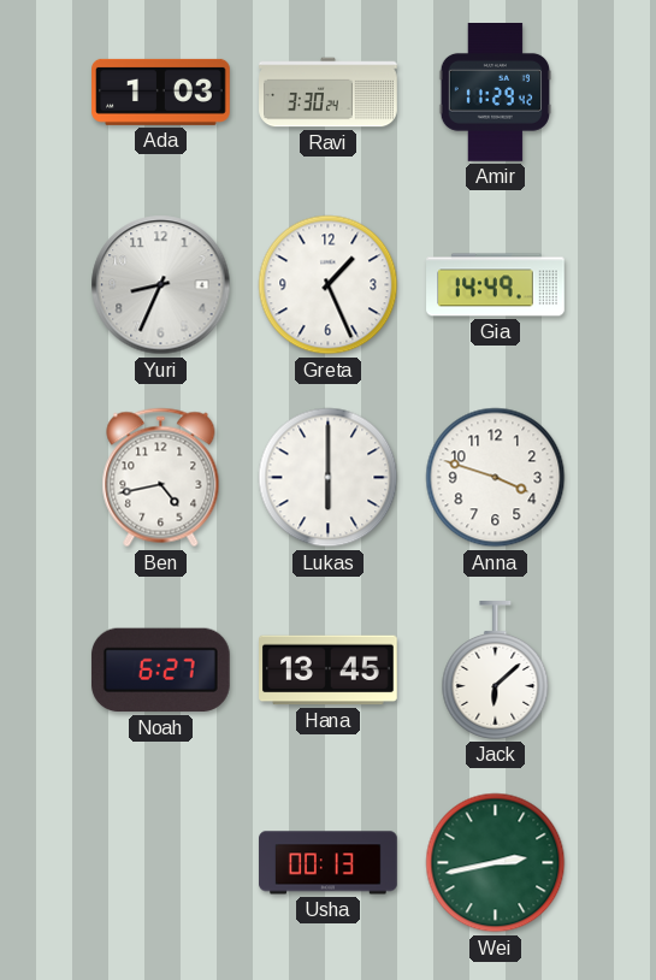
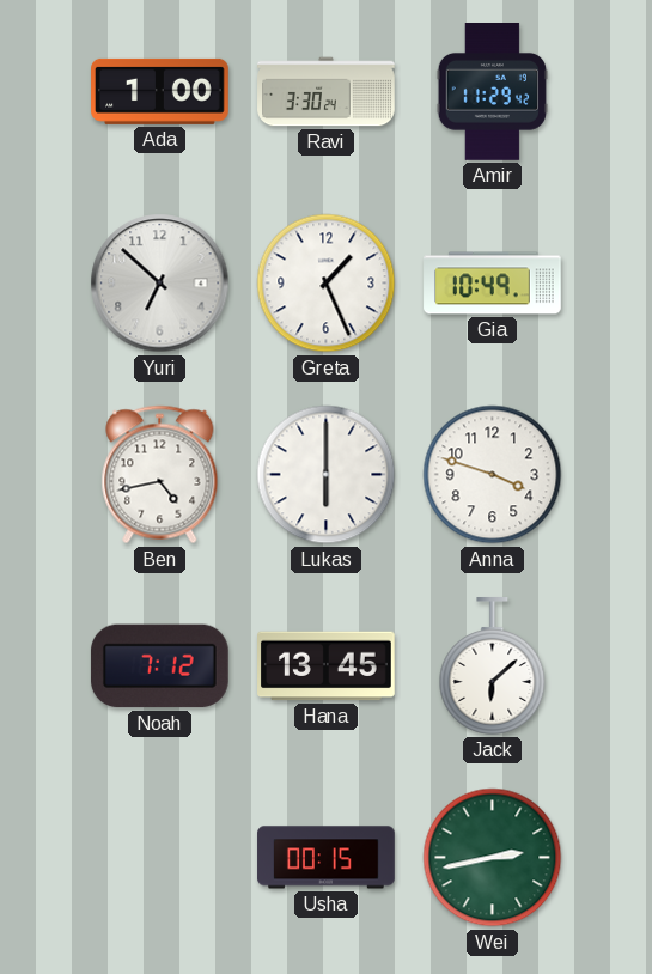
Ada: 1:03 -> 1:00 (160, 91)
Yuri: 8:34 -> 6:52 (160, 284)
Gia: 14:49 -> 10:49 (493, 284)
Noah: 6:27 -> 7:12 (159, 666)
Usha: 00:13 -> 00:15 (327, 858)
